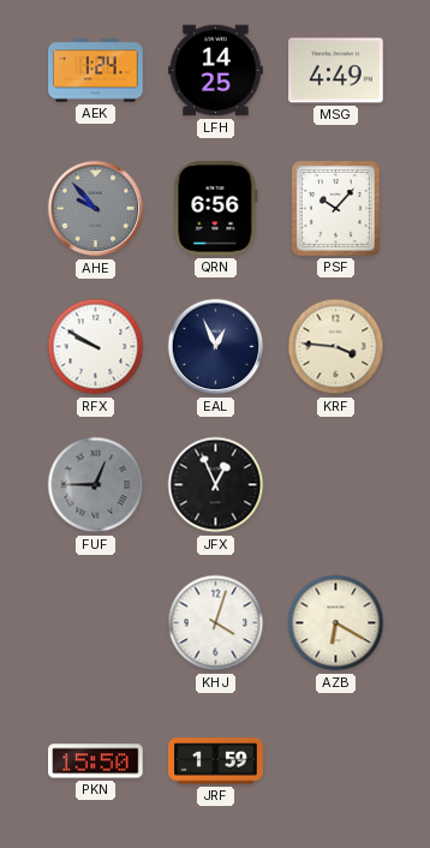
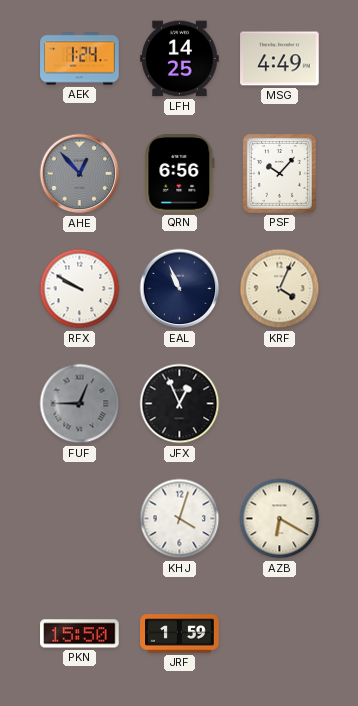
AHE: 9:53 -> 12:53 (80, 174)
EAL: 12:56 -> 10:56 (180, 289)
KRF: 3:46 -> 4:04 (280, 289)
